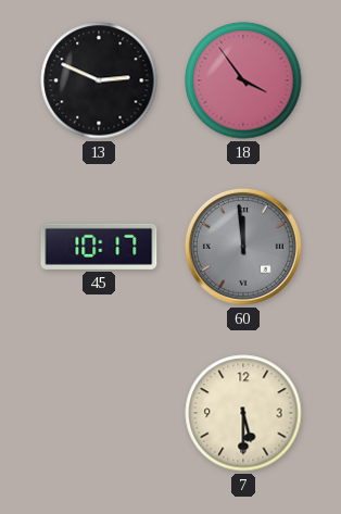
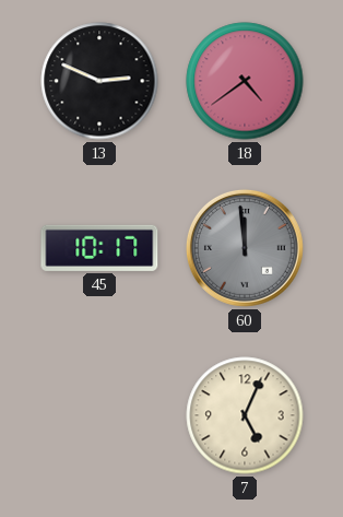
18: 3:54 -> 4:39 (245, 81)
7: 5:30 -> 5:04 (245, 415)
